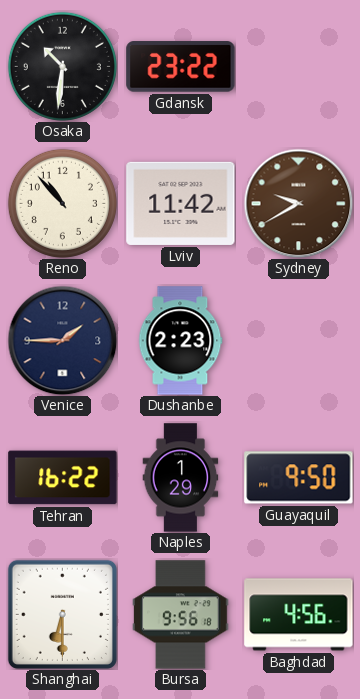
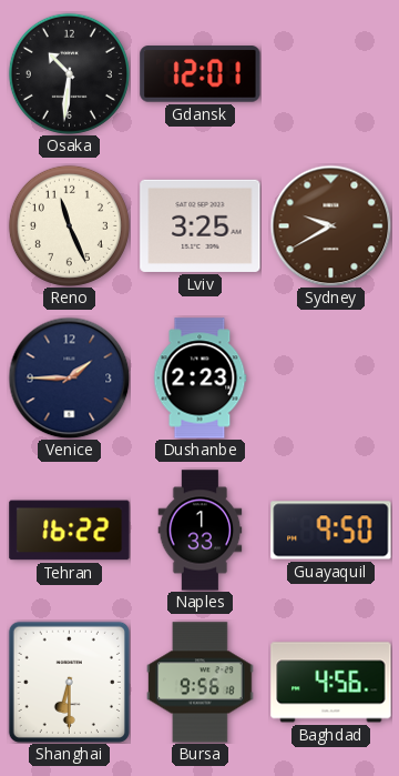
Gdansk: 23:22 -> 12:01 (201, 74)
Reno: 10:53 -> 11:26 (69, 225)
Lviv: 11:42 -> 3:25 (201, 225)
Naples: 1:29 -> 1:33 (201, 531)
